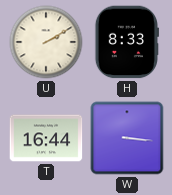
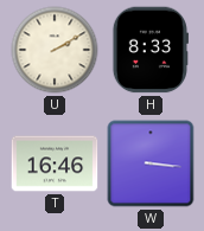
T: 16:44 -> 16:46 (55, 163)
